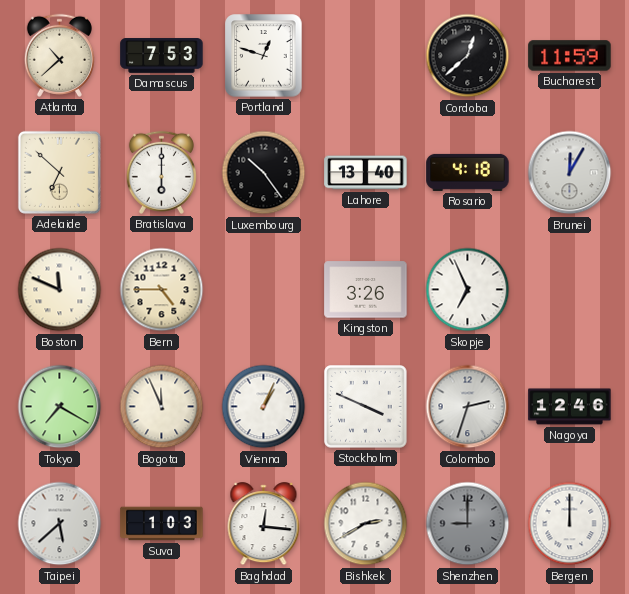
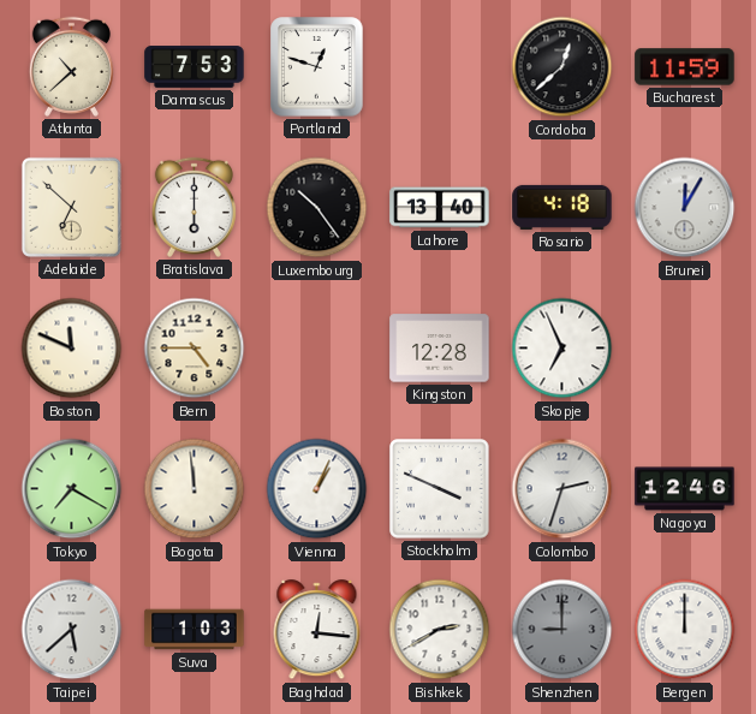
Kingston: 3:26 -> 12:28 (440, 349)
Bogota: 11:56 -> 11:59 (195, 489)
